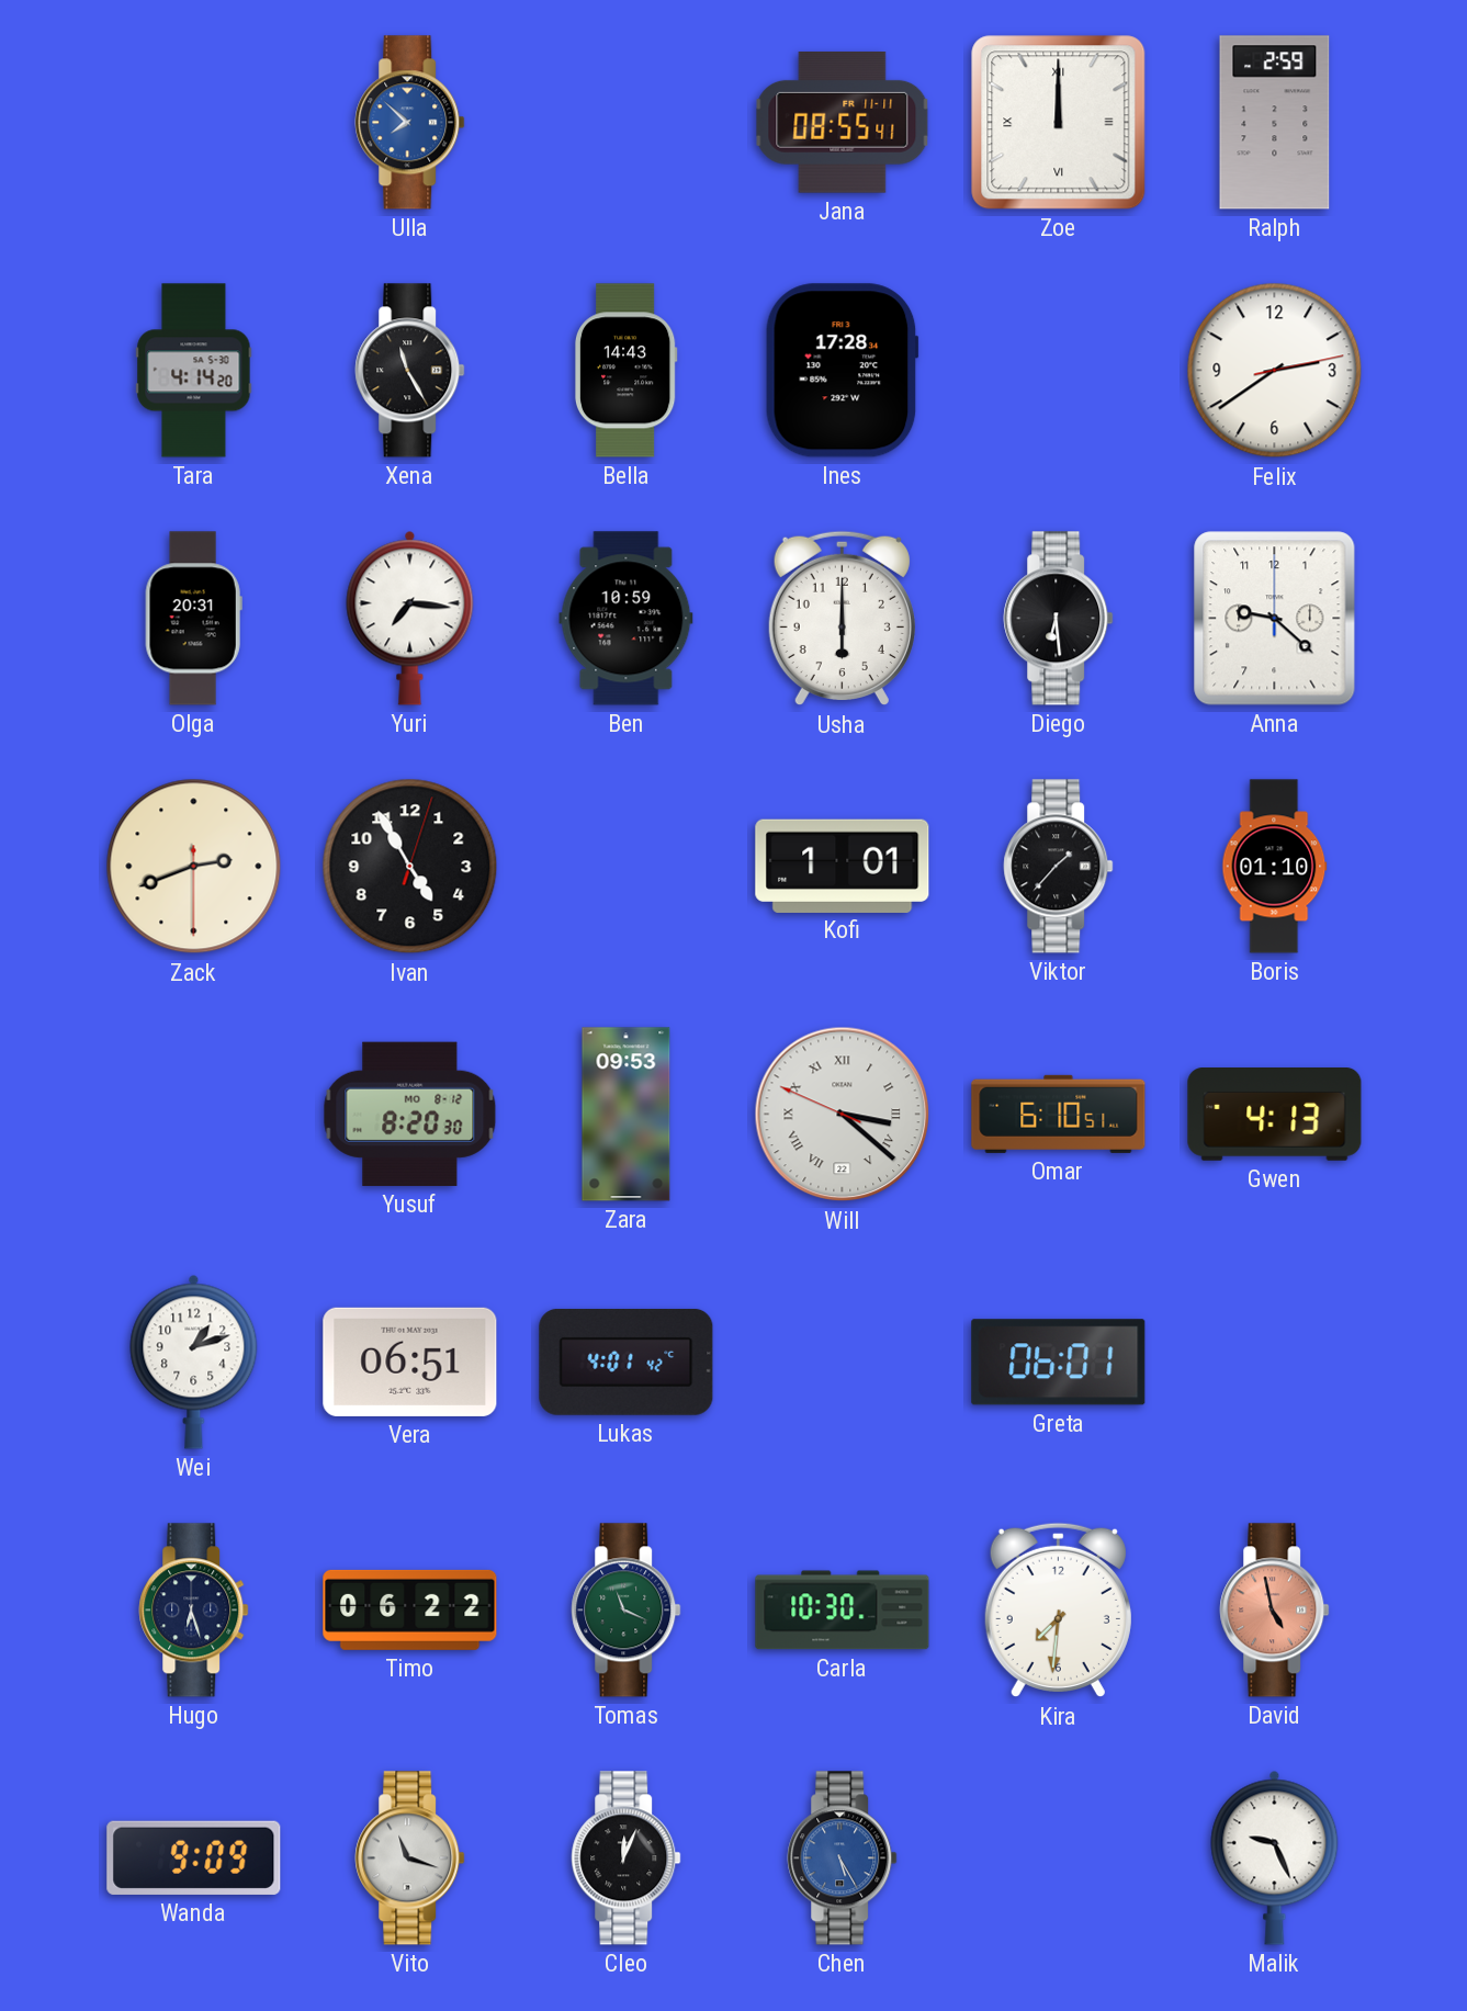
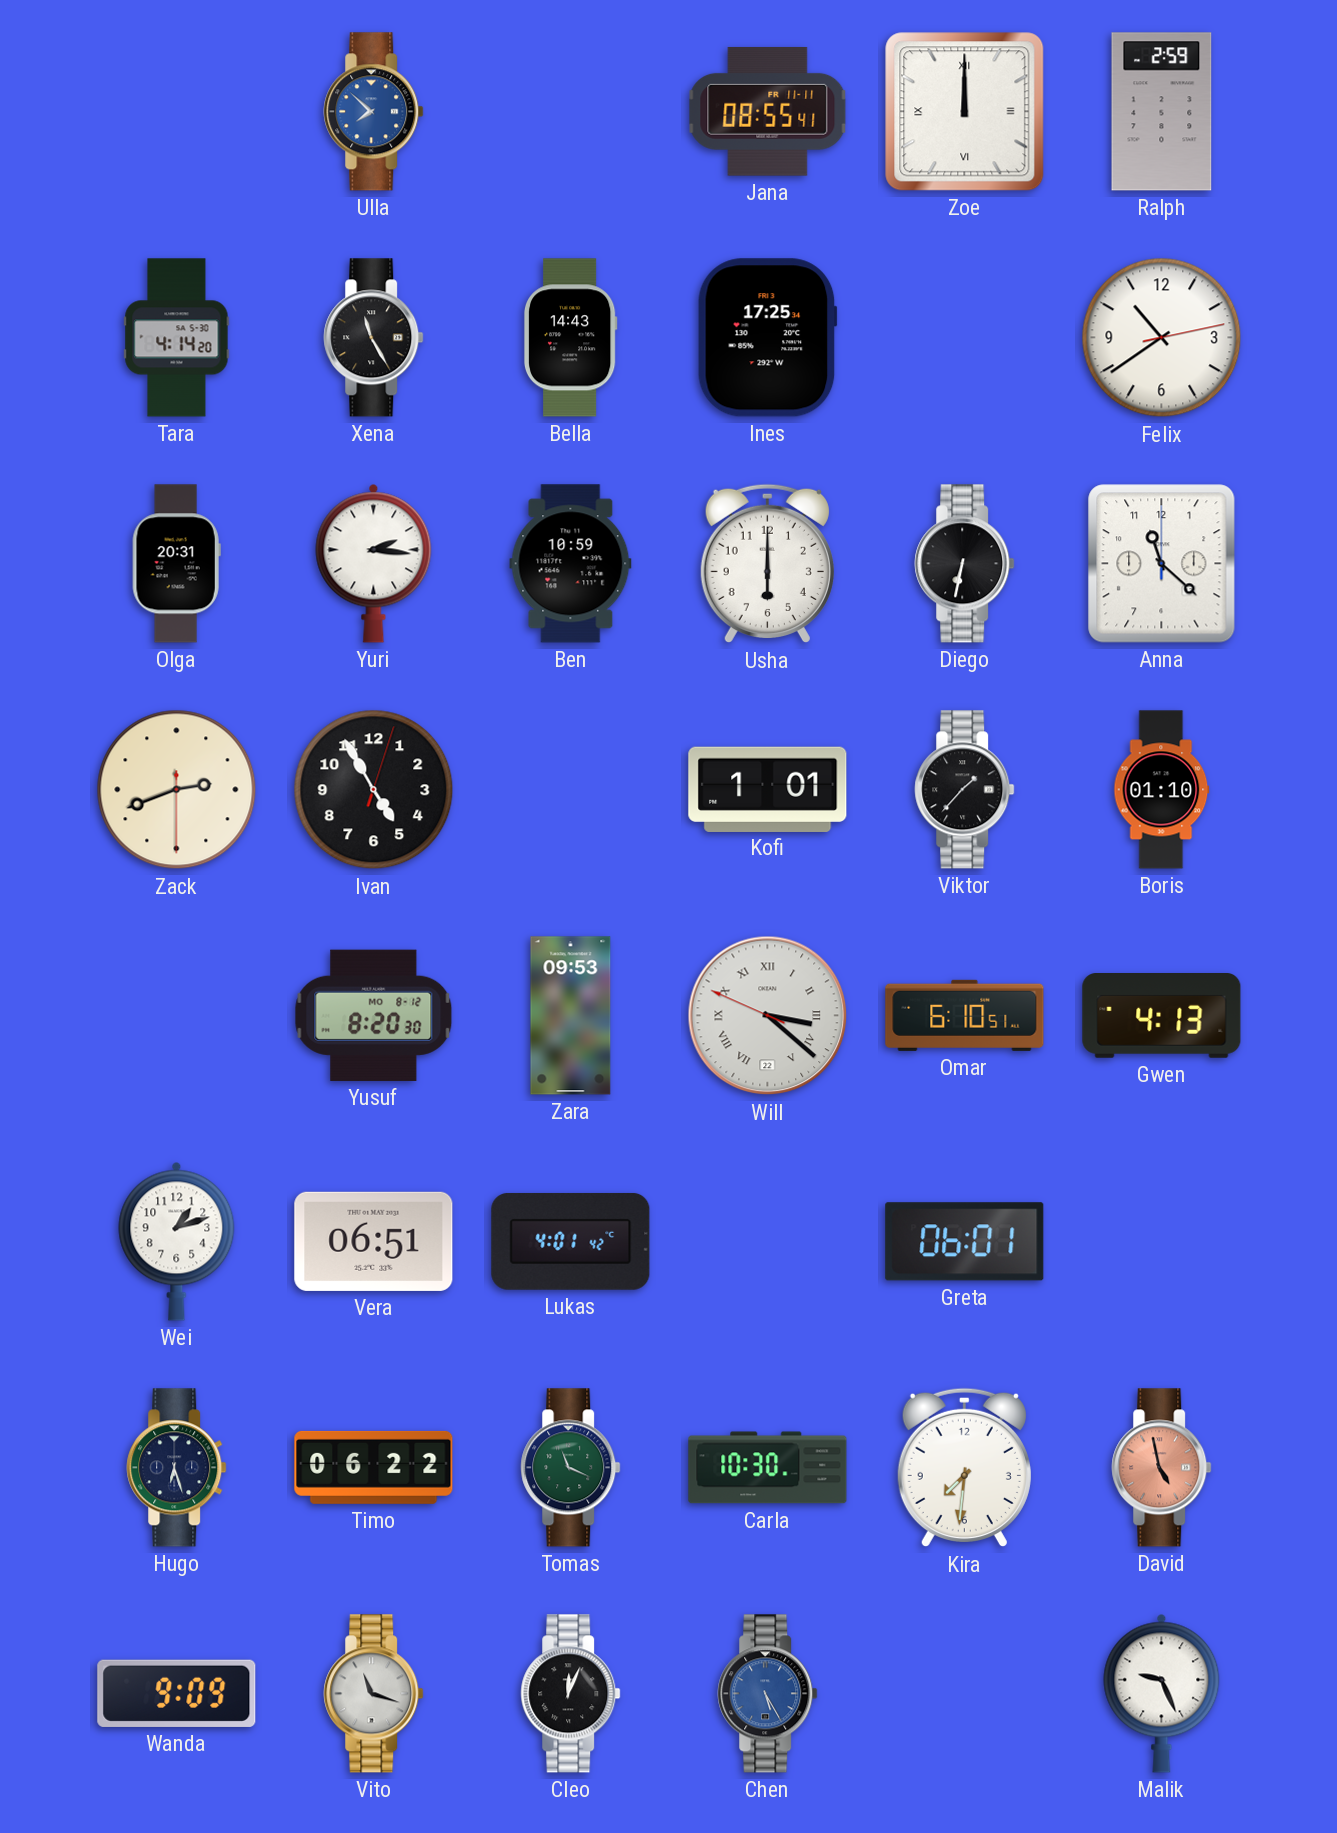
Ines: 17:28 -> 17:25 (767, 338)
Felix: 2:39 -> 10:39 (1162, 338)
Yuri: 7:16 -> 2:16 (374, 563)
Diego: 6:29 -> 6:32 (965, 564)
Anna: 9:22 -> 11:22 (1162, 564)
